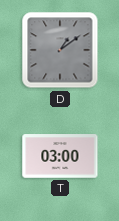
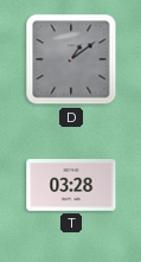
T: 03:00 -> 03:28 (71, 185)
